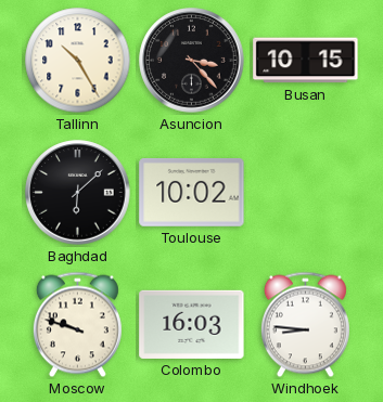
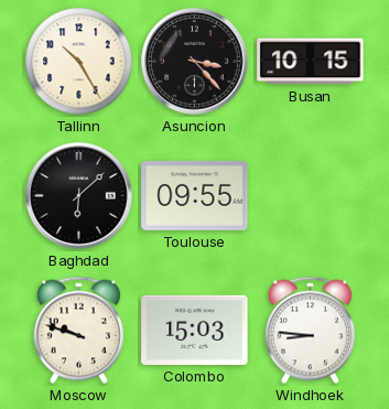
Toulouse: 10:02 -> 09:55 (195, 195)
Colombo: 16:03 -> 15:03 (195, 330)
